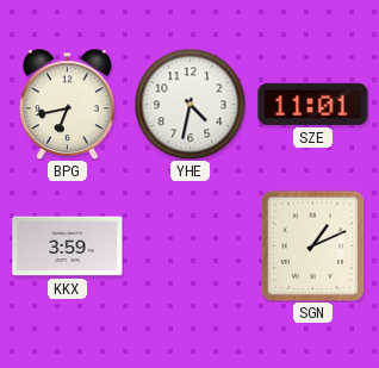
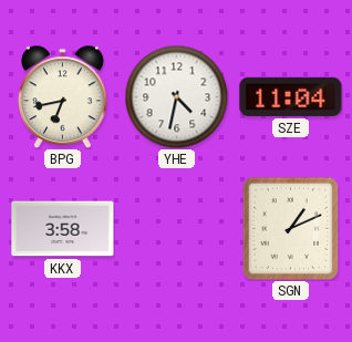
SZE: 11:01 -> 11:04 (291, 96)
KKX: 3:59 -> 3:58 (63, 229)
